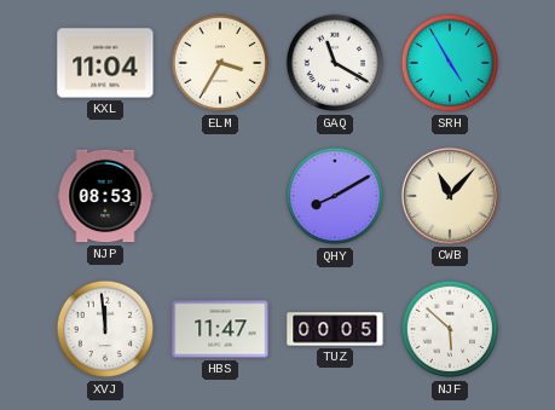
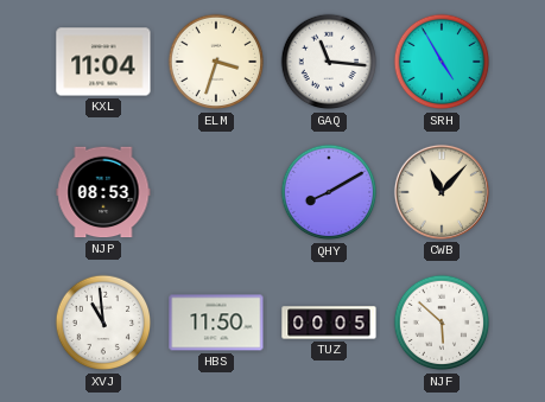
ELM: 3:35 -> 3:33 (216, 62)
GAQ: 11:20 -> 11:16 (329, 62)
XVJ: 11:59 -> 10:59 (103, 323)
HBS: 11:47 -> 11:50 (216, 323)
